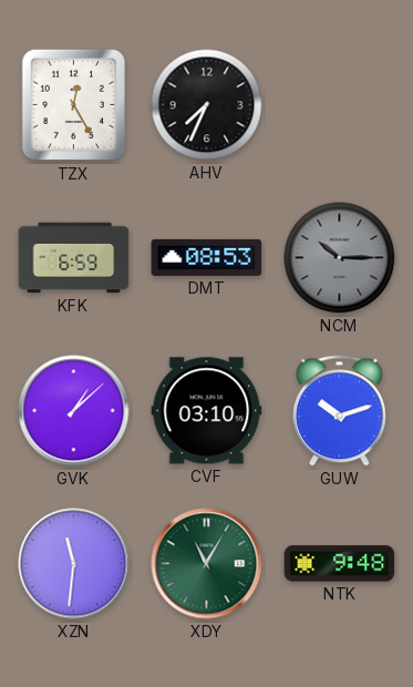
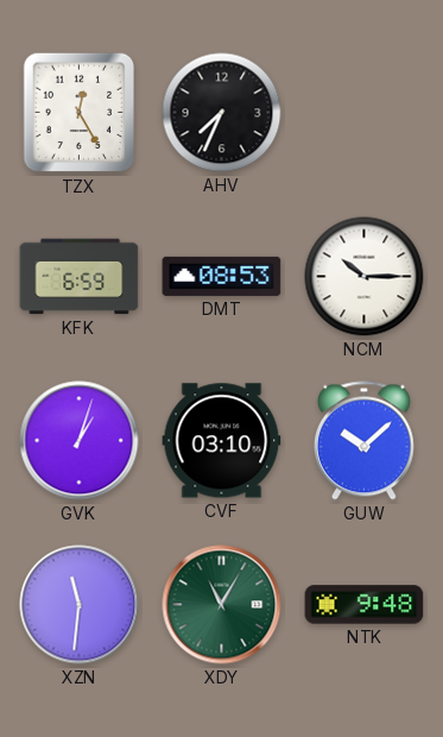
NCM dial: grey -> white (365, 277)
GVK: 1:08 -> 1:03 (80, 441)
GUW: 10:12 -> 10:08 (363, 441)
